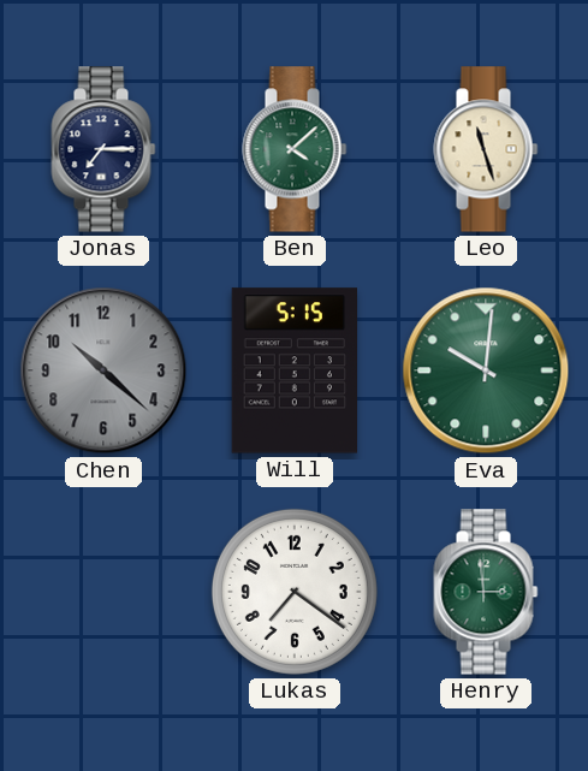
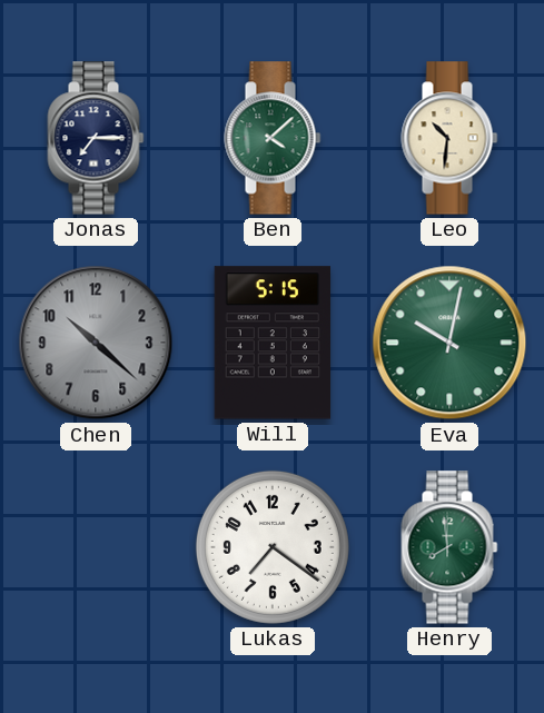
Leo: 11:27 -> 10:31 (449, 138)
Eva: 10:01 -> 10:02 (449, 343)
Henry: 2:59 -> 7:59 (449, 547)
